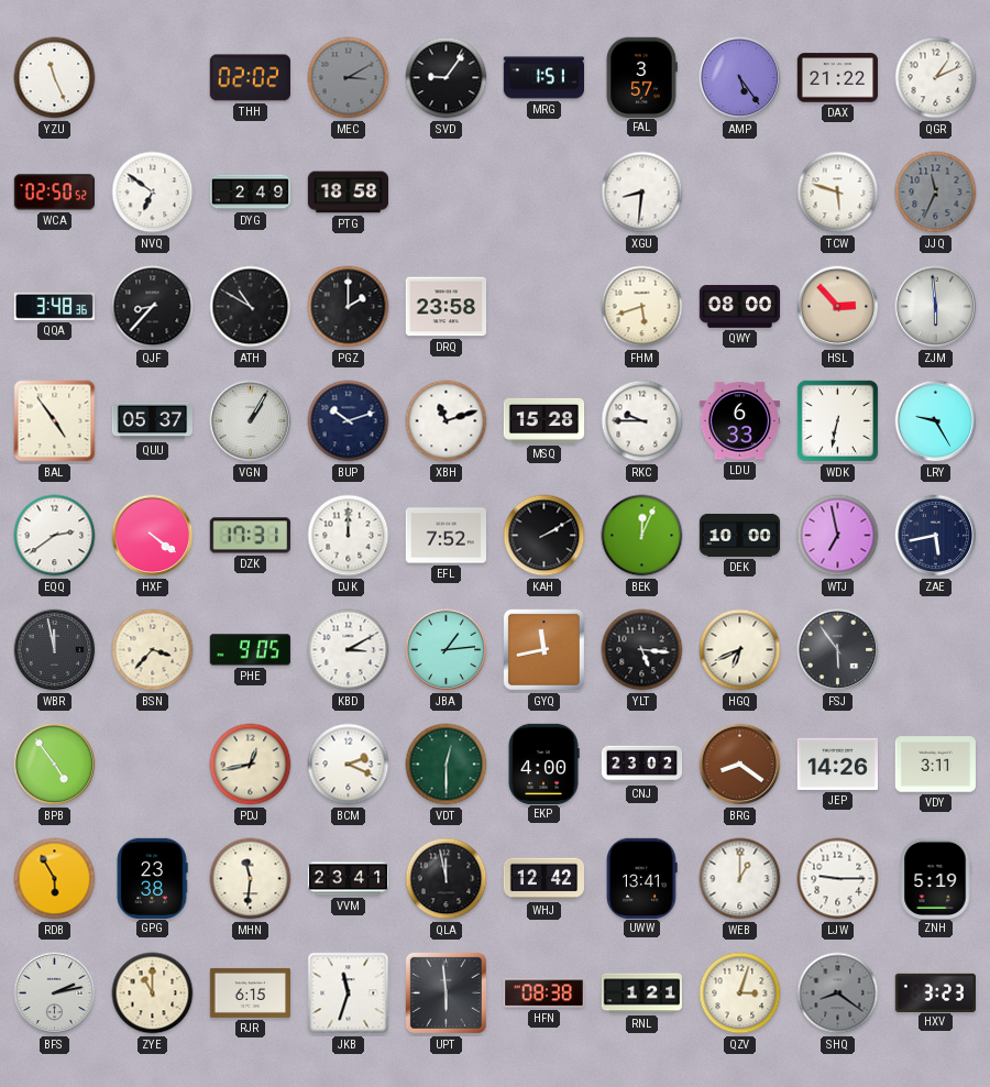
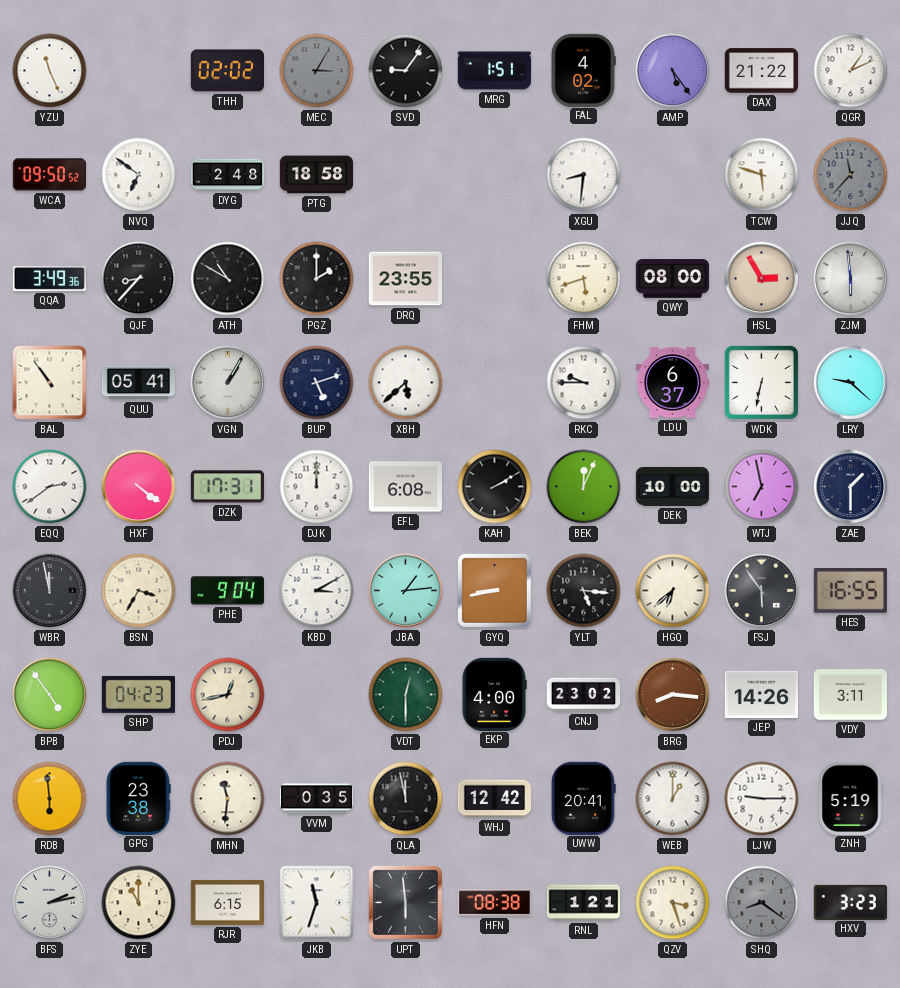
MEC: 3:10 -> 3:05 (317, 71)
FAL: 3:57 -> 4:02 (583, 70)
WCA: 02:50 -> 09:50 (49, 175)
DYG: 2:49 -> 2:48 (228, 175)
JJQ: 11:34 -> 11:37 (851, 175)
QQA: 3:48 -> 3:49 (49, 278)
DRQ: 23:58 -> 23:55 (405, 279)
HSL: 2:53 -> 2:55 (762, 279)
BAL: 4:54 -> 10:54 (50, 383)
QUU: 05:37 -> 05:41 (139, 383)
BUP: 10:12 -> 5:12 (317, 383)
XBH: 11:12 -> 5:38 (406, 383)
MSQ: 15:28 -> none (544, 420)
LDU: 6:33 -> 6:37 (672, 383)
LRY: 9:25 -> 9:22 (851, 383)
EFL: 7:52 -> 6:08 (405, 487)
ZAE: 5:43 -> 1:30 (851, 487)
BSN: 3:37 -> 3:35 (139, 591)
PHE: 9:05 -> 9:04 (227, 591)
GYQ: 11:43 -> 8:43 (494, 590)
HGQ: 6:41 -> 6:38 (673, 591)
HES: none -> 16:55 (850, 591)
SHP: none -> 04:23 (138, 694)
BCM: 2:19 -> none (349, 765)
BRG: 8:21 -> 8:16 (673, 695)
RDB: 5:55 -> 5:59 (50, 799)
VVM: 23:41 -> 0:35 (317, 799)
UWW: 13:41 -> 20:41 (584, 798)
QZV: 3:03 -> 3:27 (673, 903)
